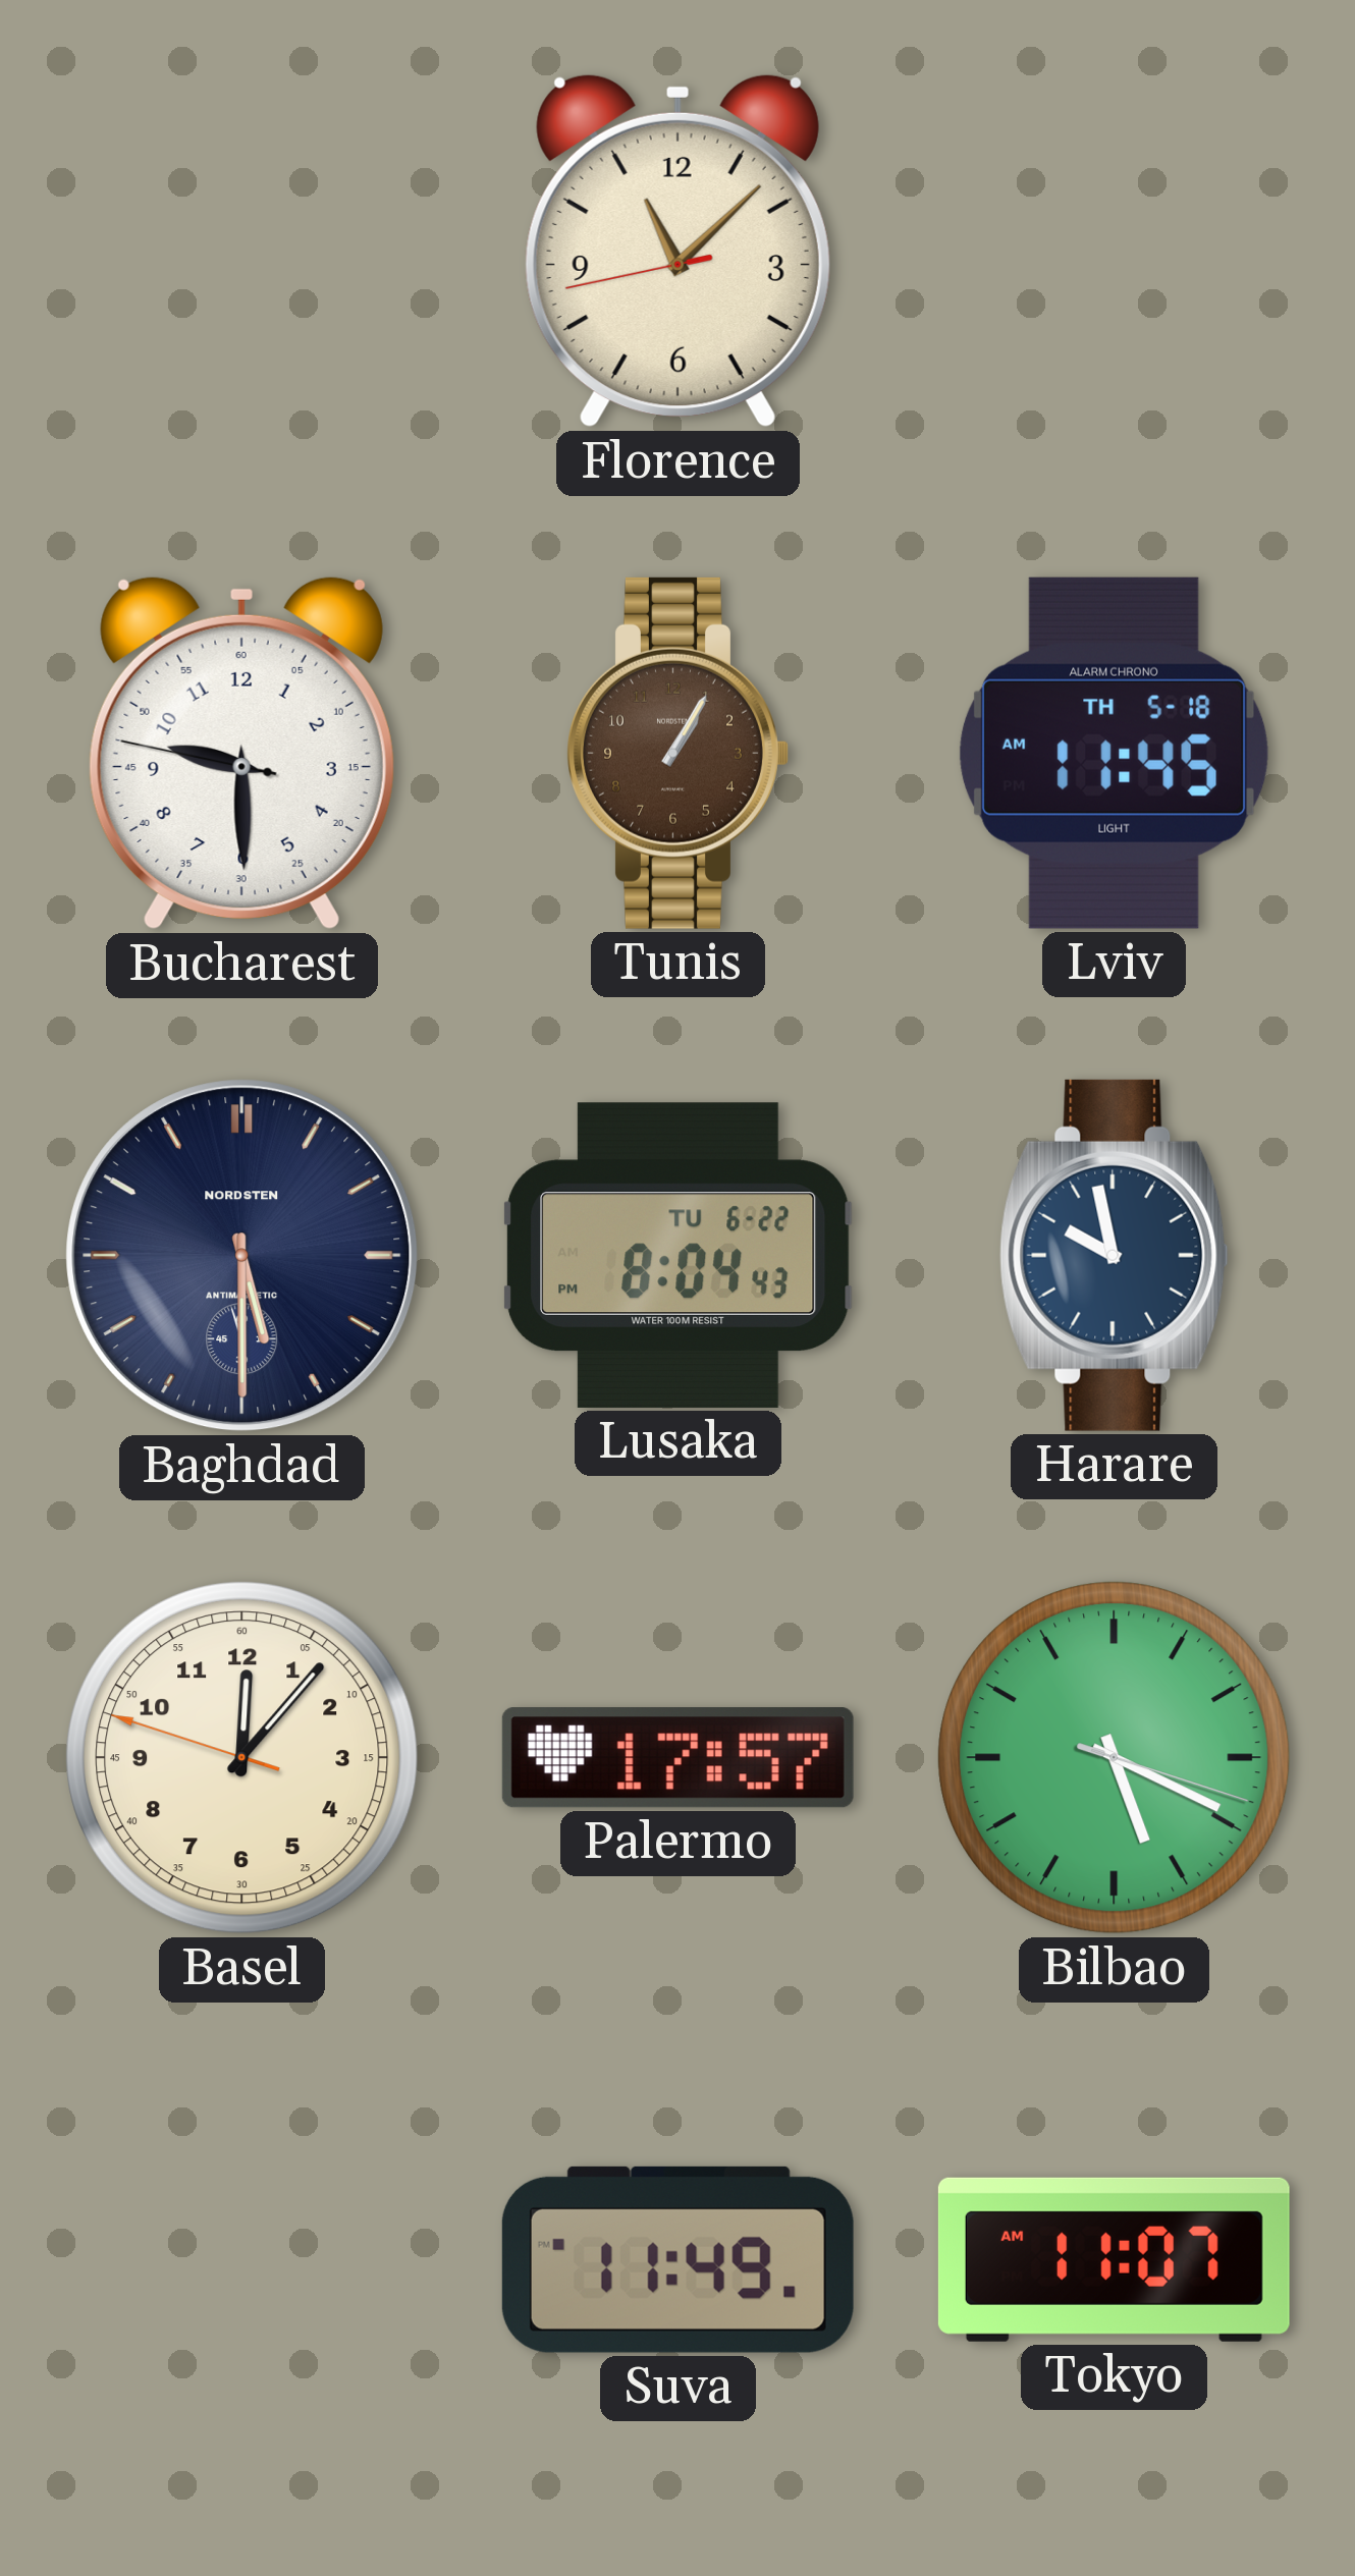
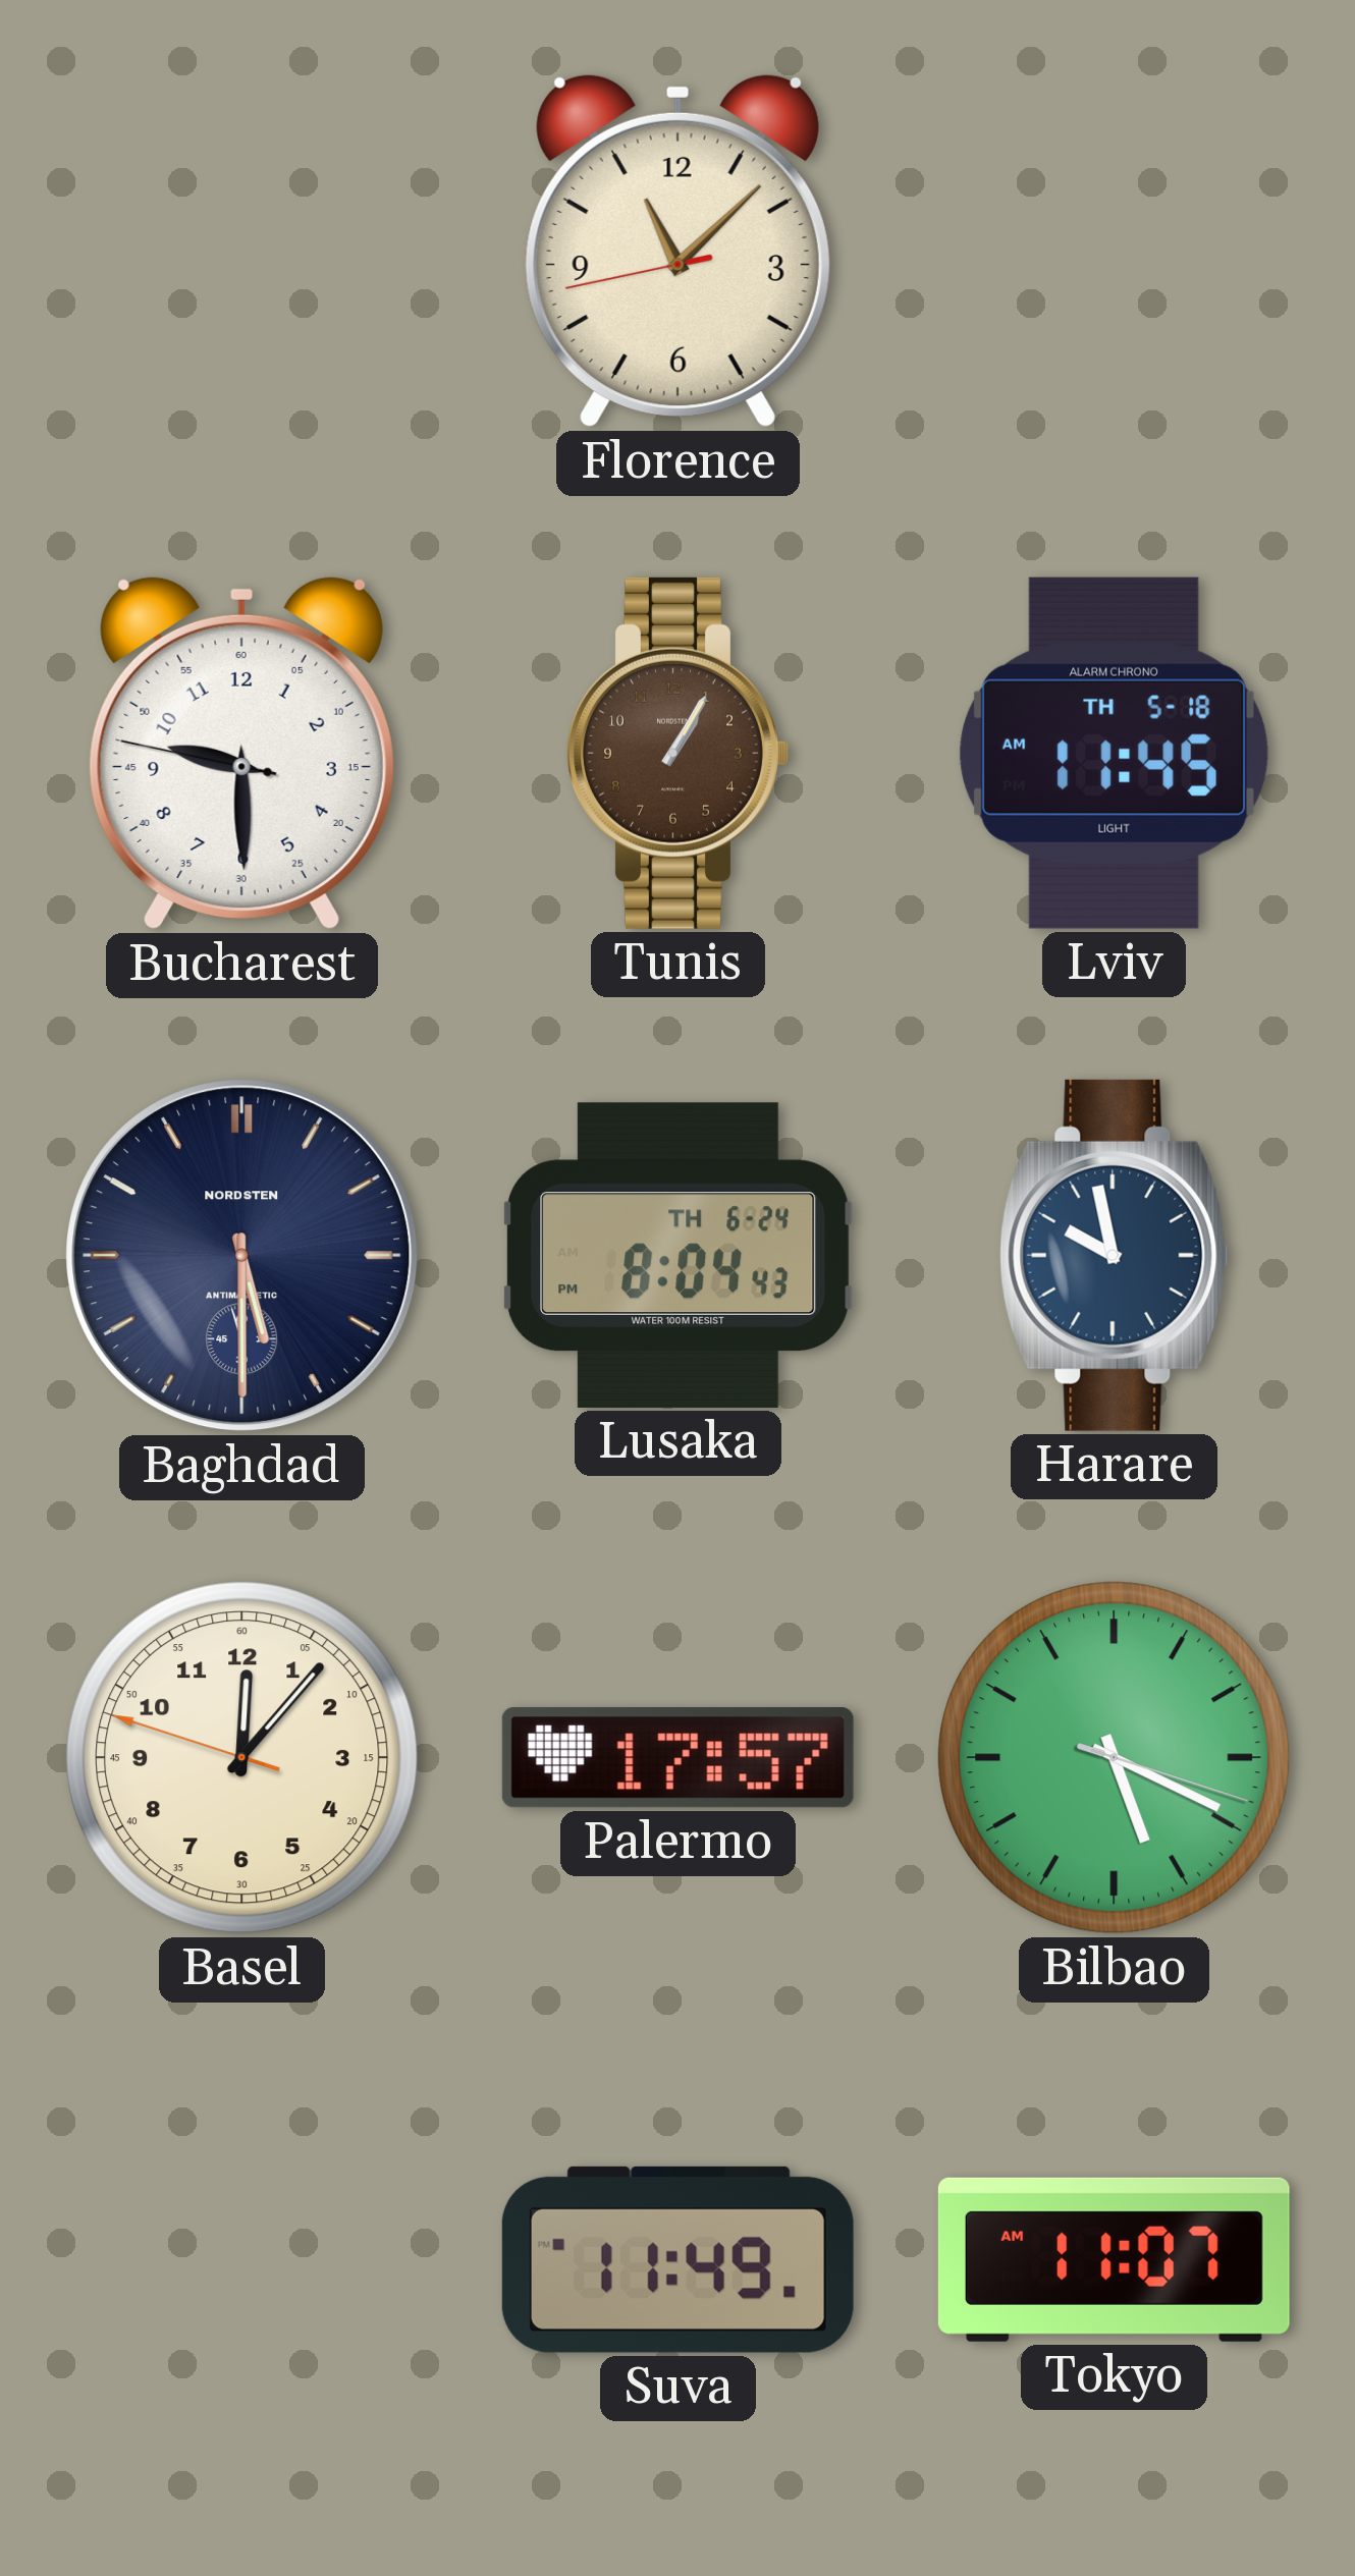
Lusaka date: TU 6-22 -> TH 6-24 (679, 1255)
